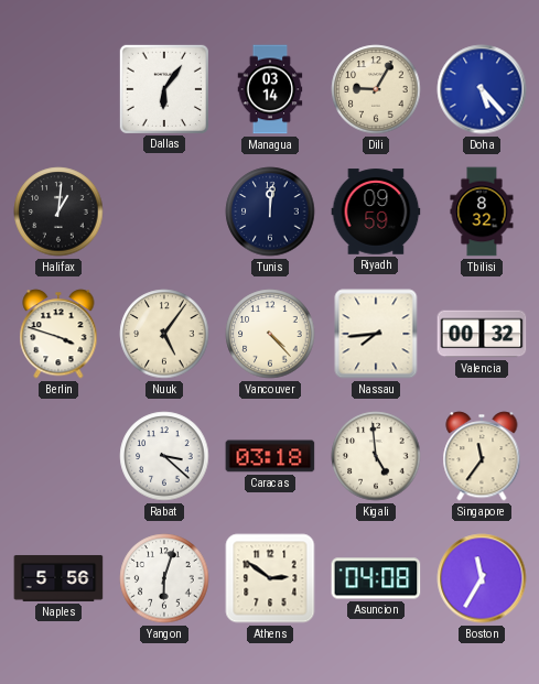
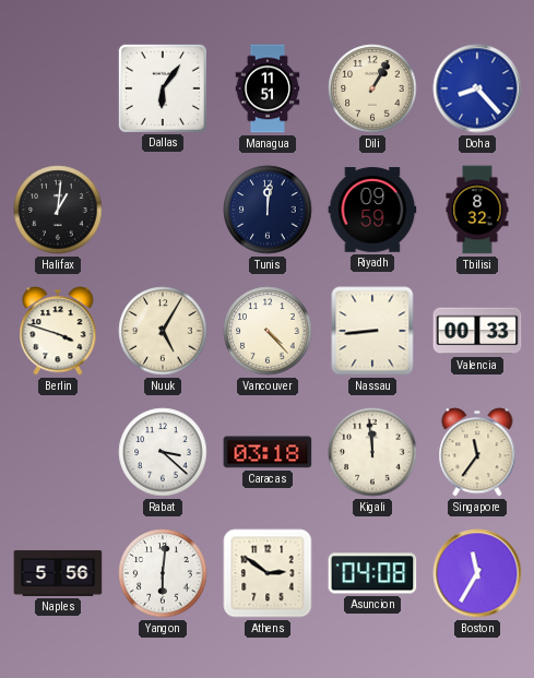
Managua: 03:14 -> 11:51 (268, 88)
Dili: 9:05 -> 1:05 (372, 88)
Doha: 5:23 -> 8:23 (477, 88)
Nuuk: 5:06 -> 5:05 (163, 331)
Nassau: 7:44 -> 8:44 (372, 331)
Valencia: 00:32 -> 00:33 (477, 331)
Kigali: 4:59 -> 11:59 (372, 452)
Yangon: 6:03 -> 6:01 (163, 573)
